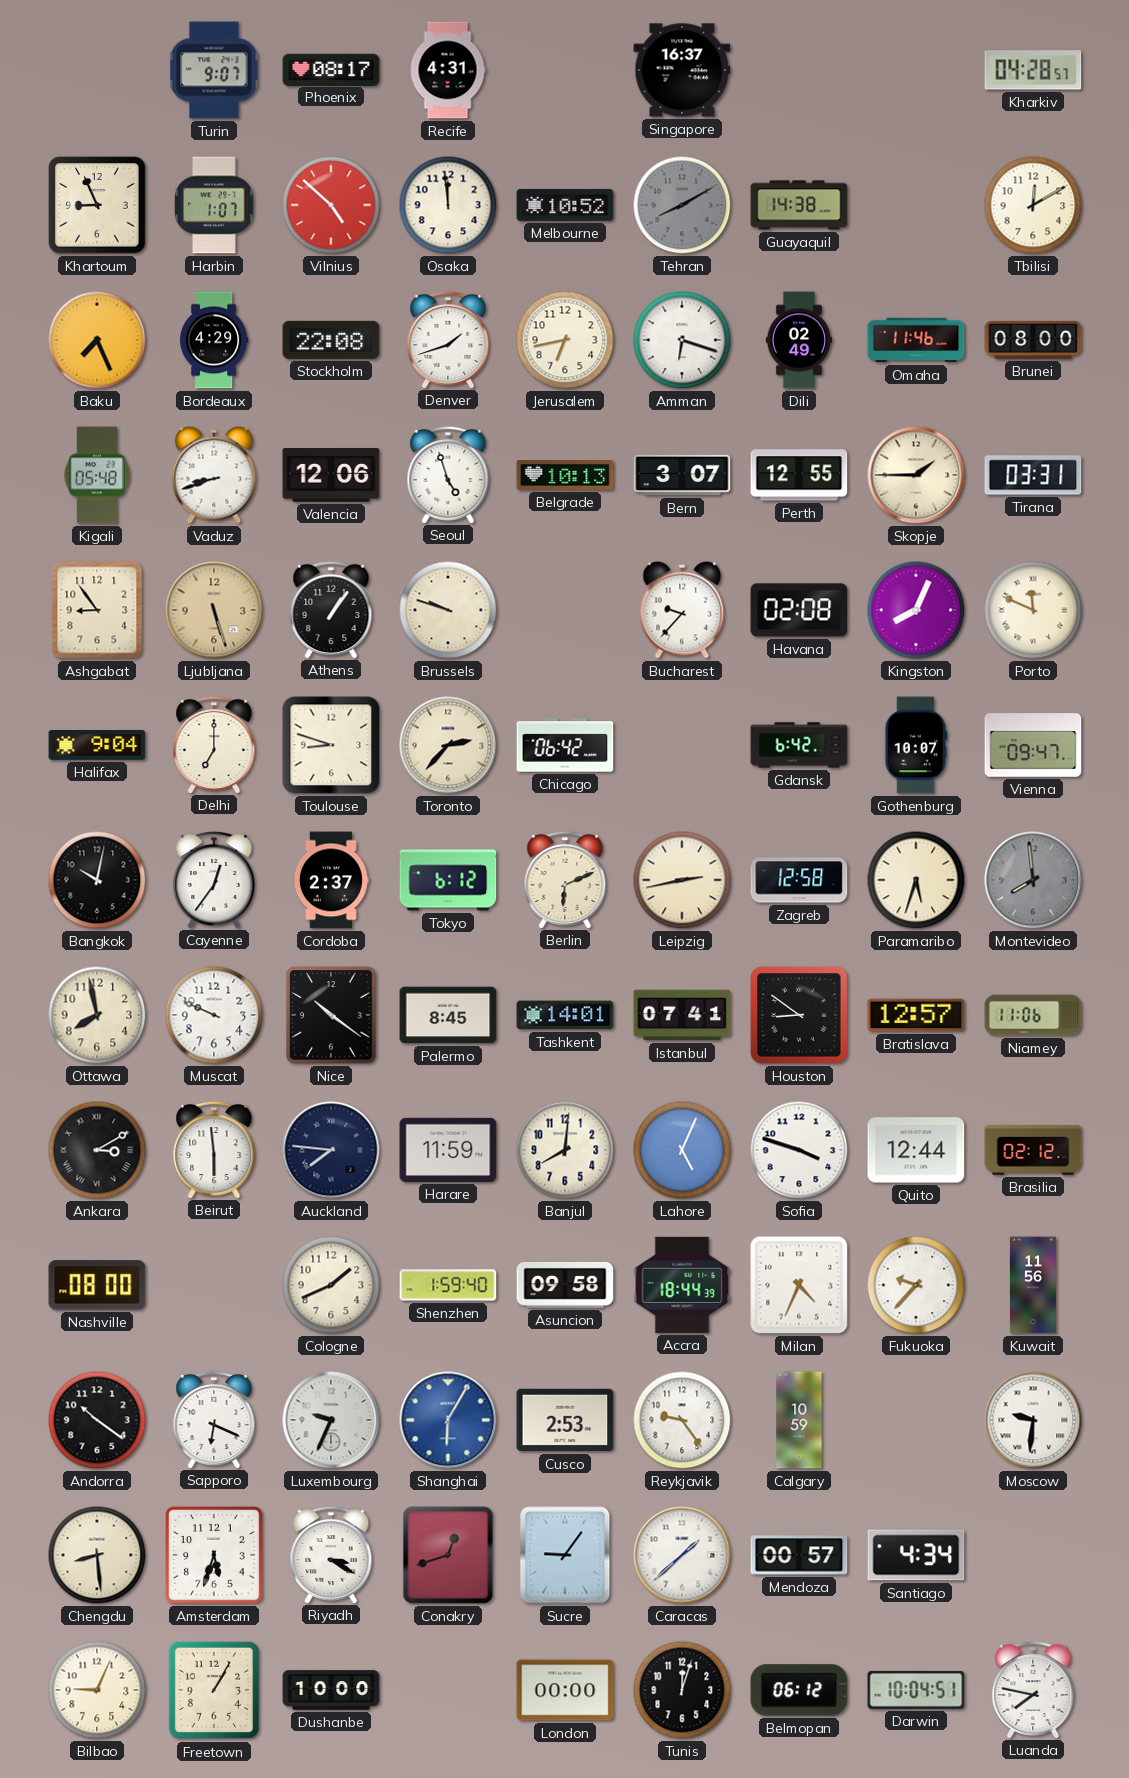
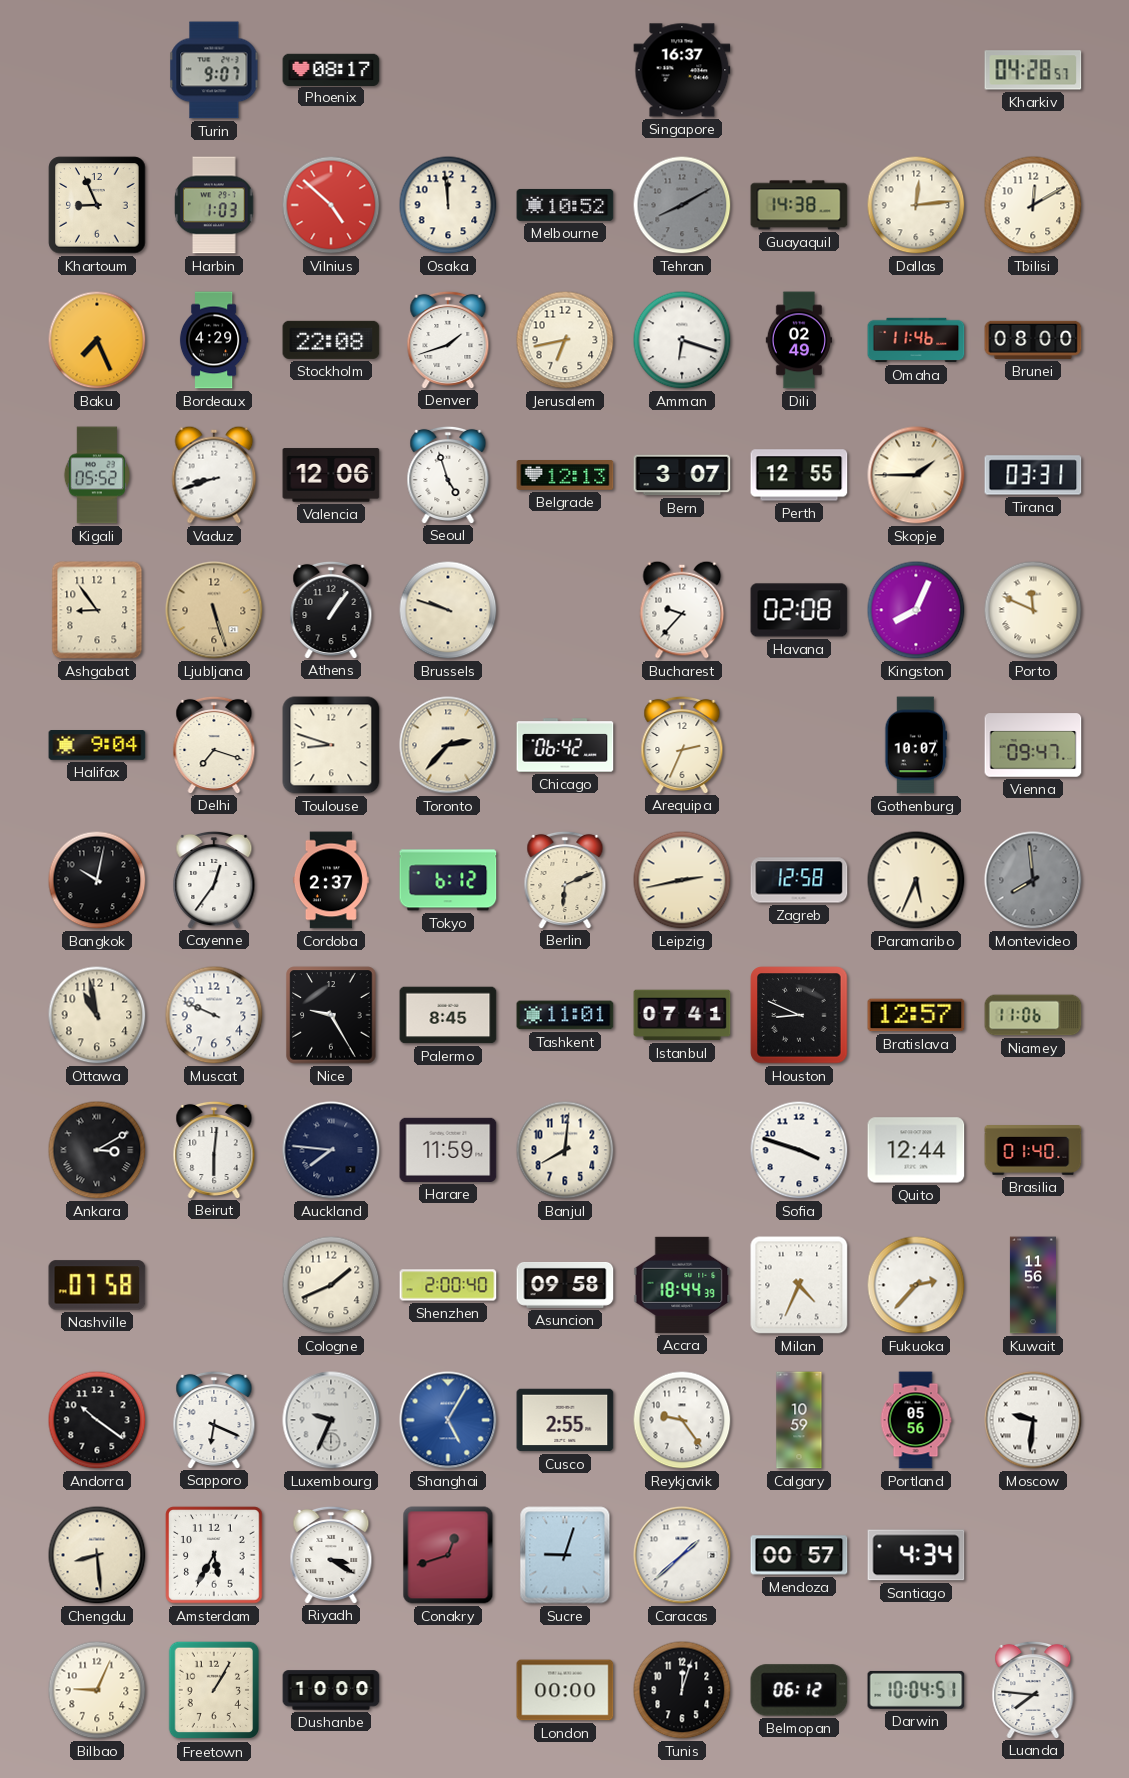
Recife: 4:31 -> none (448, 70)
Harbin: 1:07 -> 1:03 (214, 205)
Dallas: none -> 12:14 (916, 205)
Kigali: 05:48 -> 05:52 (97, 475)
Belgrade: 10:13 -> 12:13 (565, 476)
Delhi: 7:00 -> 7:18 (214, 744)
Arequipa: none -> 2:34 (682, 744)
Gdansk: 6:42 -> none (799, 745)
Paramaribo: 5:33 -> 5:34 (916, 880)
Ottawa: 7:58 -> 10:58 (97, 1015)
Nice: 10:21 -> 9:25 (331, 1015)
Tashkent: 14:01 -> 11:01 (565, 1015)
Houston: 8:51 -> 8:49 (799, 1015)
Beirut: 5:59 -> 6:01 (214, 1149)
Lahore: 5:04 -> none (682, 1150)
Brasilia: 02:12 -> 01:40 (1033, 1151)
Nashville: 08:00 -> 07:58 (97, 1285)
Shenzhen: 1:59 -> 2:00 (448, 1285)
Fukuoka: 9:37 -> 2:37 (916, 1285)
Shanghai: 6:05 -> 5:05 (448, 1420)
Cusco: 2:53 -> 2:55 (565, 1420)
Portland: none -> 05:56 (916, 1420)
Amsterdam: 5:33 -> 5:35 (214, 1555)
Sucre: 9:06 -> 9:03 (565, 1555)
Luanda: 7:47 -> 7:46 (1033, 1689)
